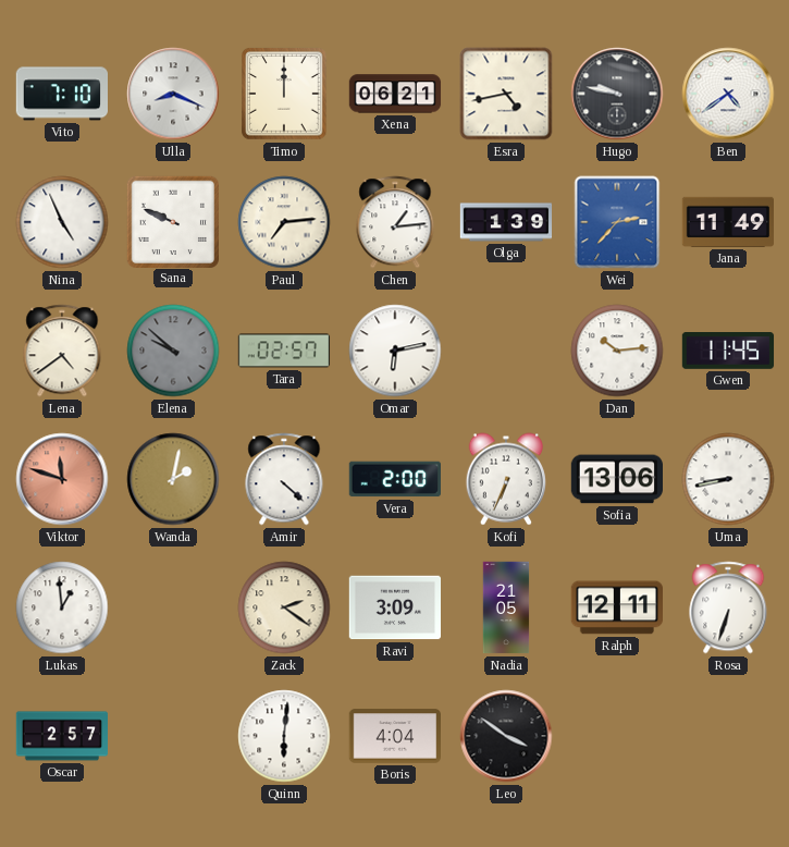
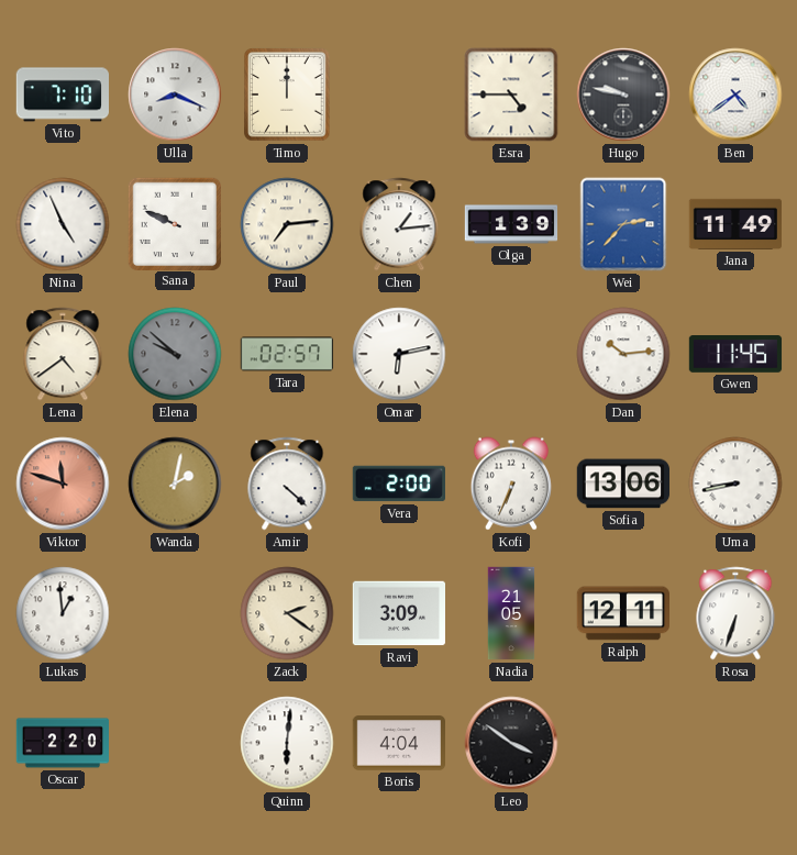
Xena: 06:21 -> none (395, 94)
Esra: 4:43 -> 4:45 (511, 95)
Oscar: 2:57 -> 2:20 (63, 743)
